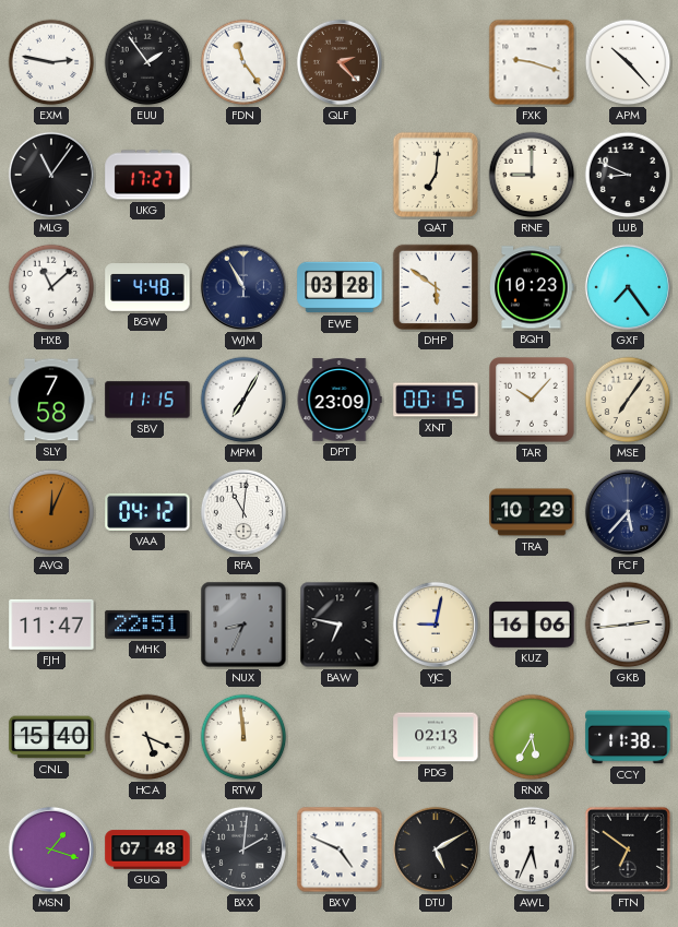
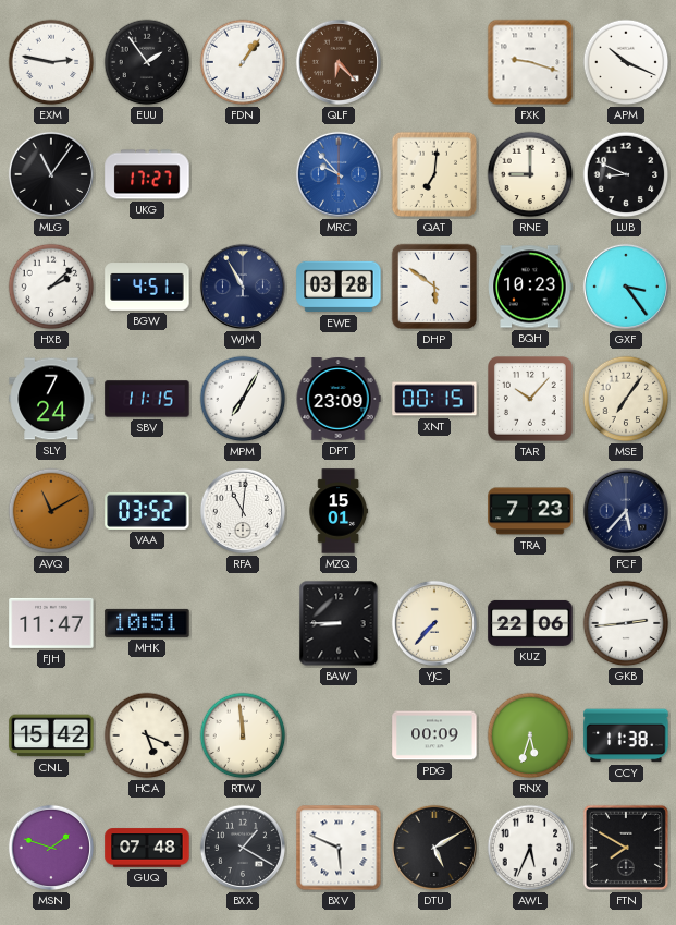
FDN: 11:24 -> 1:06 (243, 62)
QLF: 2:23 -> 6:23 (339, 62)
APM: 10:23 -> 10:19 (626, 62)
MRC: none -> 9:53 (339, 174)
HXB: 11:08 -> 2:08 (51, 287)
BGW: 4:48 -> 4:51 (147, 287)
GXF: 7:24 -> 3:24 (626, 287)
SLY: 7:58 -> 7:24 (51, 399)
AVQ: 12:04 -> 11:10 (51, 511)
VAA: 04:12 -> 03:52 (147, 511)
MZQ: none -> 15:01 (339, 511)
TRA: 10:29 -> 7:23 (530, 511)
MHK: 22:51 -> 10:51 (147, 623)
NUX: 8:34 -> none (243, 625)
BAW: 6:47 -> 8:45 (339, 623)
YJC: 9:02 -> 7:37 (434, 623)
KUZ: 16:06 -> 22:06 (530, 623)
CNL: 15:40 -> 15:42 (51, 735)
PDG: 02:13 -> 00:09 (434, 735)
RNX: 5:35 -> 5:33 (530, 735)
MSN: 1:18 -> 1:48 (51, 848)
BXX: 2:01 -> 1:20 (243, 848)
BXV: 4:49 -> 5:49 (339, 848)
FTN: 6:51 -> 7:50 (626, 848)
